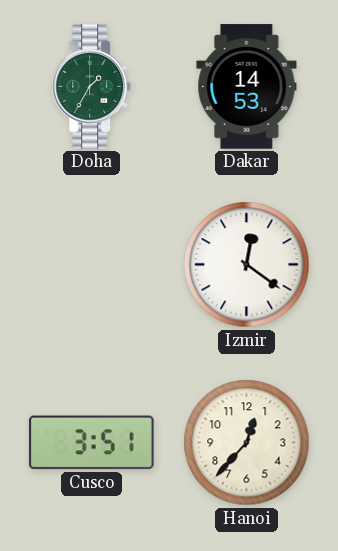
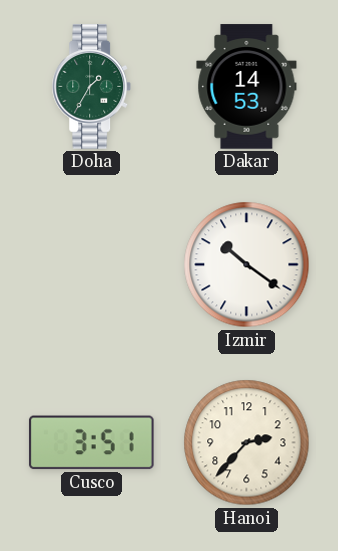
Izmir: 12:21 -> 10:21 (247, 265)
Hanoi: 12:37 -> 2:37 (247, 443)
